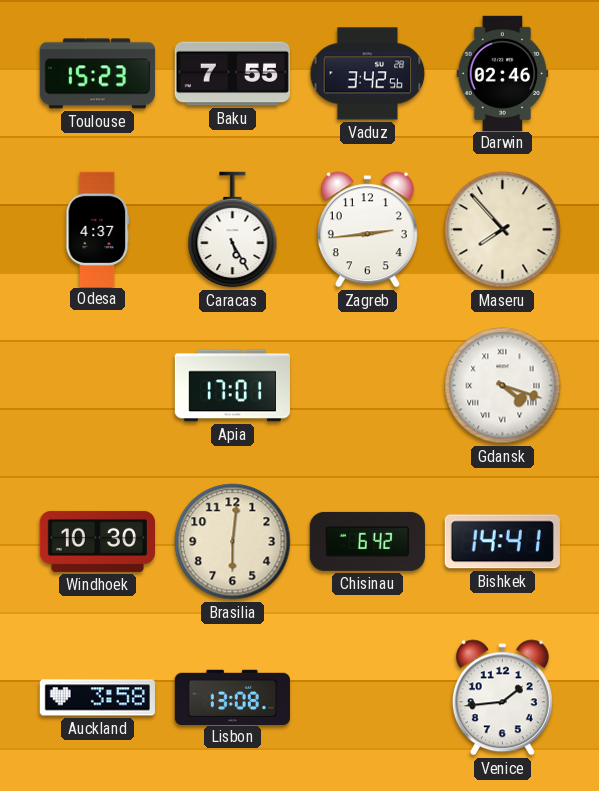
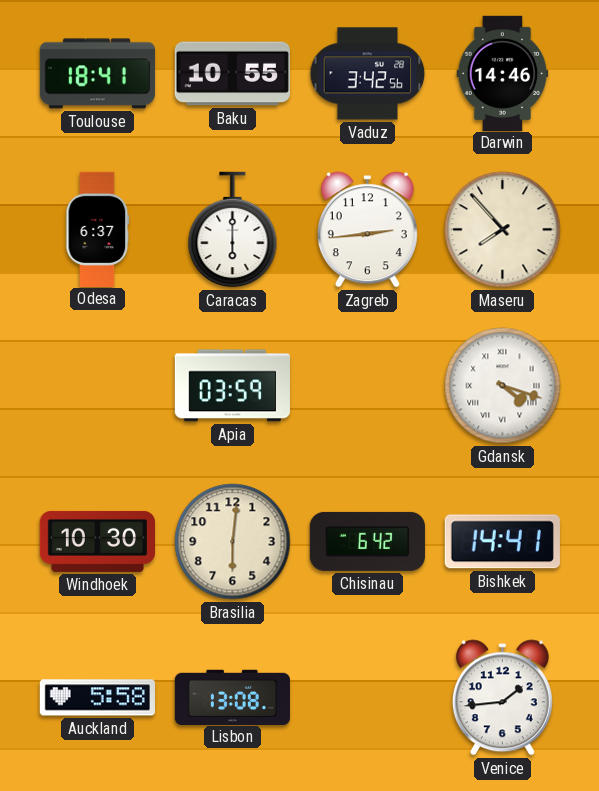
Toulouse: 15:23 -> 18:41 (97, 74)
Baku: 7:55 -> 10:55 (232, 74)
Darwin: 02:46 -> 14:46 (503, 73)
Odesa: 4:37 -> 6:37 (98, 229)
Caracas: 5:25 -> 6:00 (233, 230)
Apia: 17:01 -> 03:59 (232, 386)
Auckland: 3:58 -> 5:58 (97, 698)
